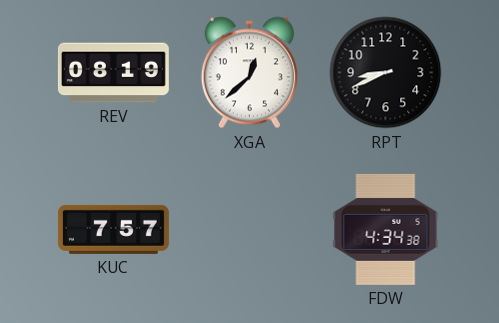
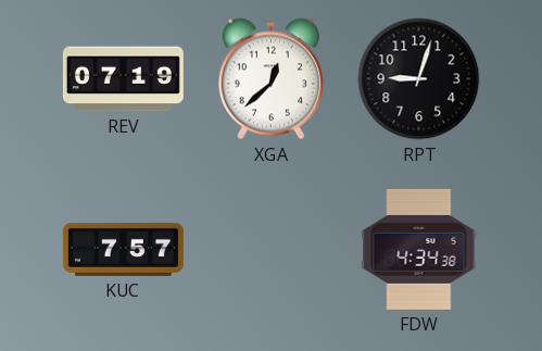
REV: 08:19 -> 07:19 (123, 79)
RPT: 8:41 -> 9:03 (419, 79)
